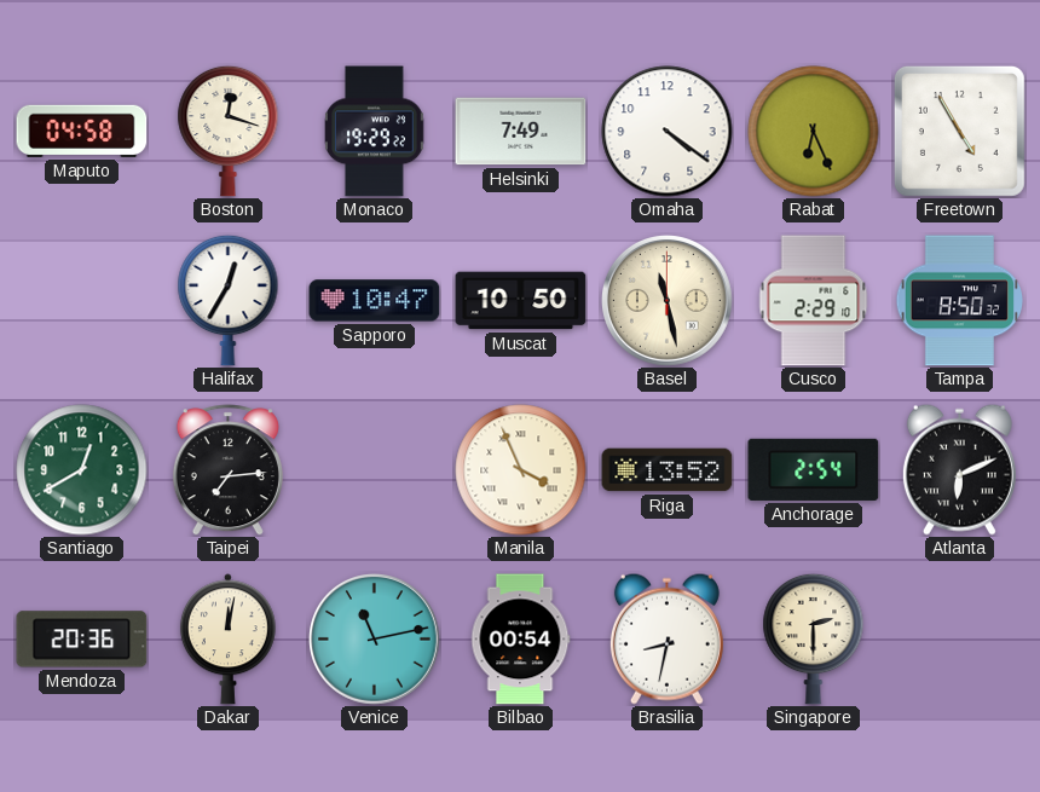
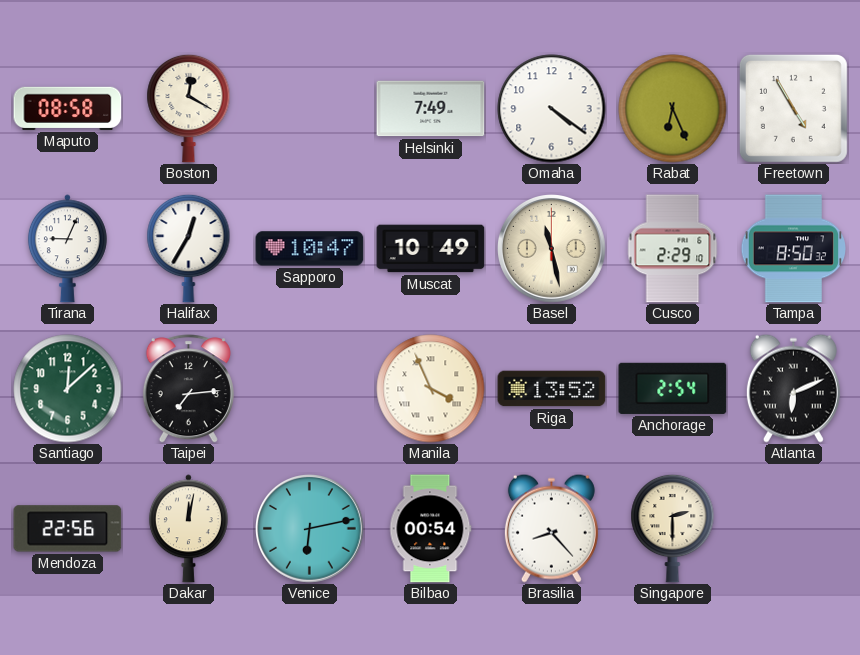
Maputo: 04:58 -> 08:58 (68, 108)
Boston: 12:18 -> 12:20 (189, 108)
Monaco: 19:29 -> none (375, 132)
Tirana: none -> 9:04 (67, 249)
Muscat: 10:50 -> 10:49 (431, 249)
Santiago: 12:40 -> 12:08 (68, 389)
Mendoza: 20:36 -> 22:56 (68, 529)
Venice: 11:13 -> 6:13 (310, 529)
Brasilia: 8:32 -> 8:23 (551, 528)
